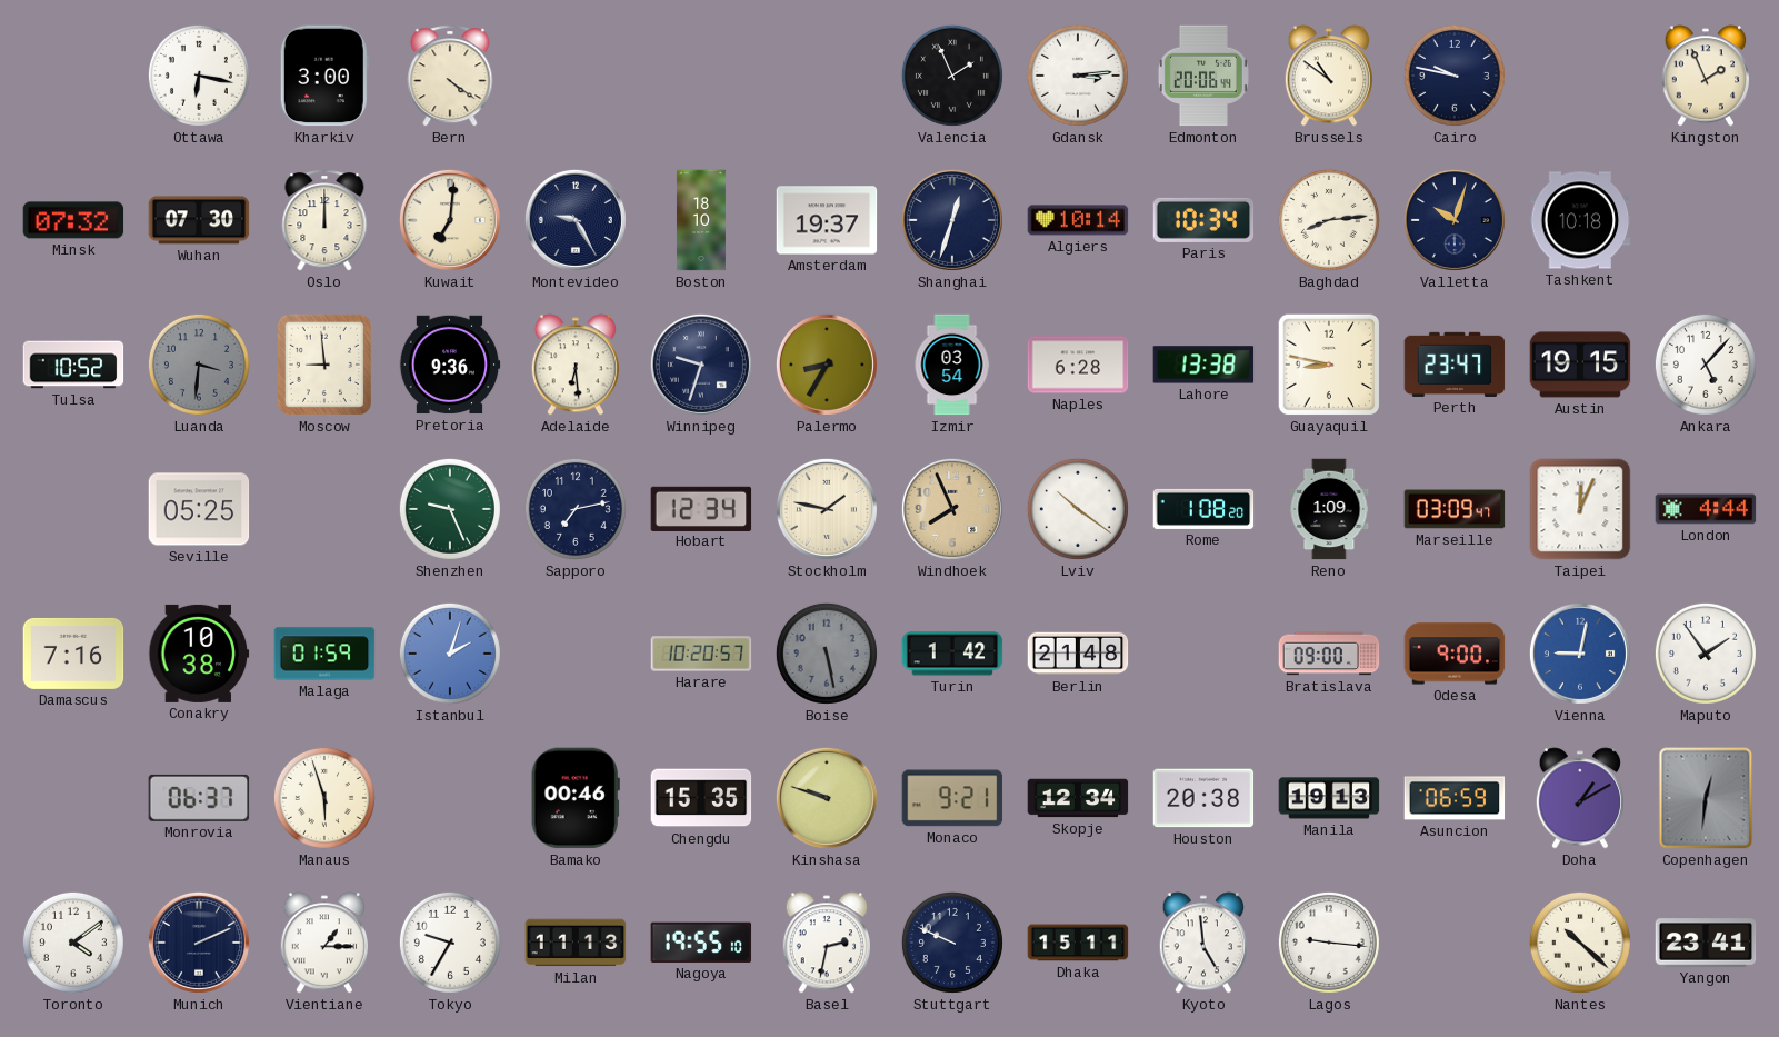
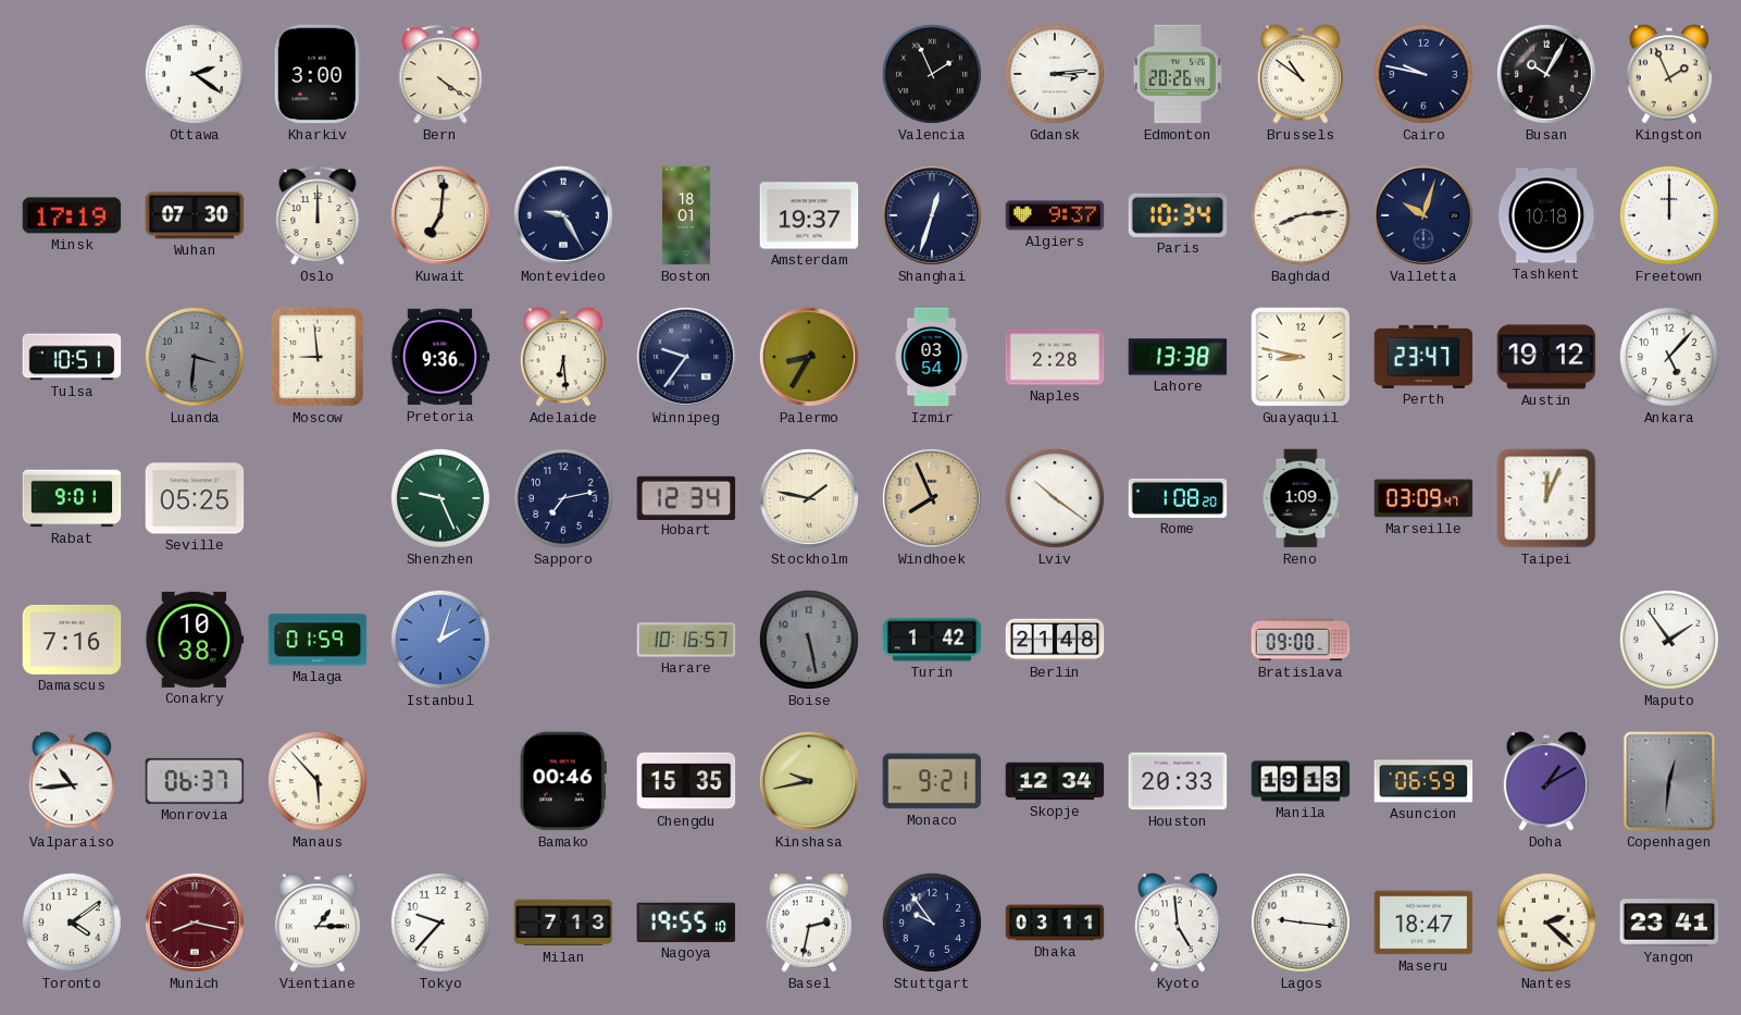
Ottawa: 6:17 -> 2:21 (195, 74)
Edmonton: 20:06 -> 20:26 (1178, 74)
Busan: none -> 10:05 (1546, 74)
Minsk: 07:32 -> 17:19 (72, 215)
Boston: 18:10 -> 18:01 (686, 215)
Algiers: 10:14 -> 9:37 (1055, 215)
Freetown: none -> 12:00 (1669, 215)
Tulsa: 10:52 -> 10:51 (72, 357)
Winnipeg: 9:33 -> 9:36 (686, 357)
Naples: 6:28 -> 2:28 (1055, 357)
Austin: 19:15 -> 19:12 (1546, 357)
Rabat: none -> 9:01 (72, 498)
London: 4:44 -> none (1706, 509)
Harare: 10:20 -> 10:16 (686, 640)
Odesa: 9:00 -> none (1455, 654)
Vienna: 9:02 -> none (1580, 654)
Valparaiso: none -> 10:44 (71, 781)
Manaus: 5:57 -> 5:53 (318, 781)
Kinshasa: 9:48 -> 9:43 (809, 781)
Houston: 20:38 -> 20:33 (1178, 781)
Munich: 2:11 -> 8:17 (195, 923)
Munich dial: navy -> burgundy (195, 923)
Tokyo: 9:35 -> 9:37 (440, 923)
Milan: 11:13 -> 7:13 (563, 923)
Stuttgart: 9:49 -> 9:54 (932, 923)
Dhaka: 15:11 -> 03:11 (1055, 923)
Maseru: none -> 18:47 (1423, 923)
Nantes: 10:22 -> 2:22 (1546, 923)
